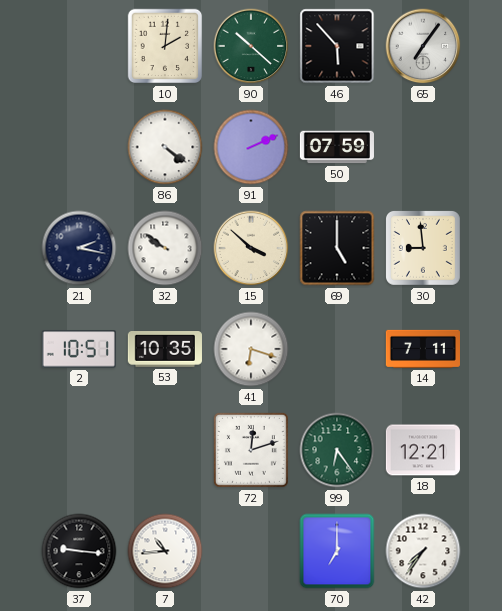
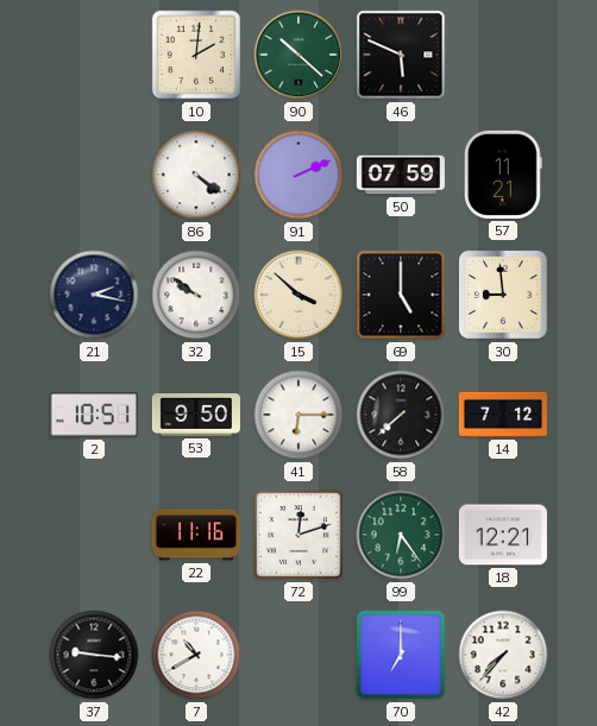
46: 5:53 -> 5:49 (401, 55)
65: 7:06 -> none (423, 46)
57: none -> 11:21 (503, 175)
53: 10:35 -> 9:50 (196, 416)
41: 6:18 -> 6:15 (298, 415)
58: none -> 7:38 (401, 415)
14: 7:11 -> 7:12 (503, 415)
22: none -> 11:16 (196, 535)
7: 10:44 -> 10:40 (196, 655)
42: 7:36 -> 7:37 (503, 655)
